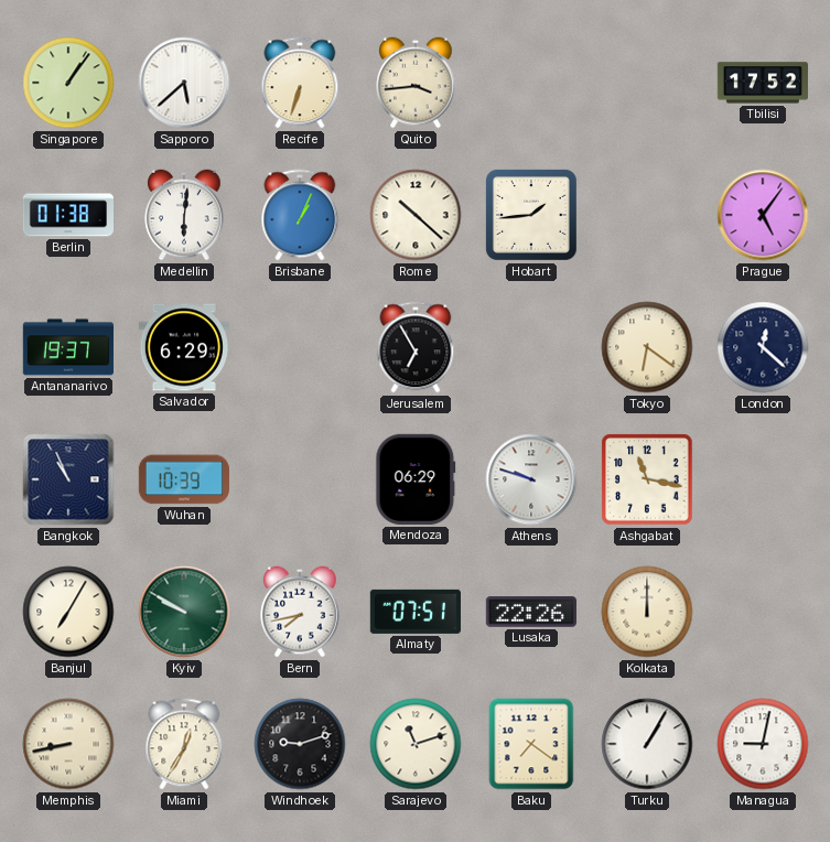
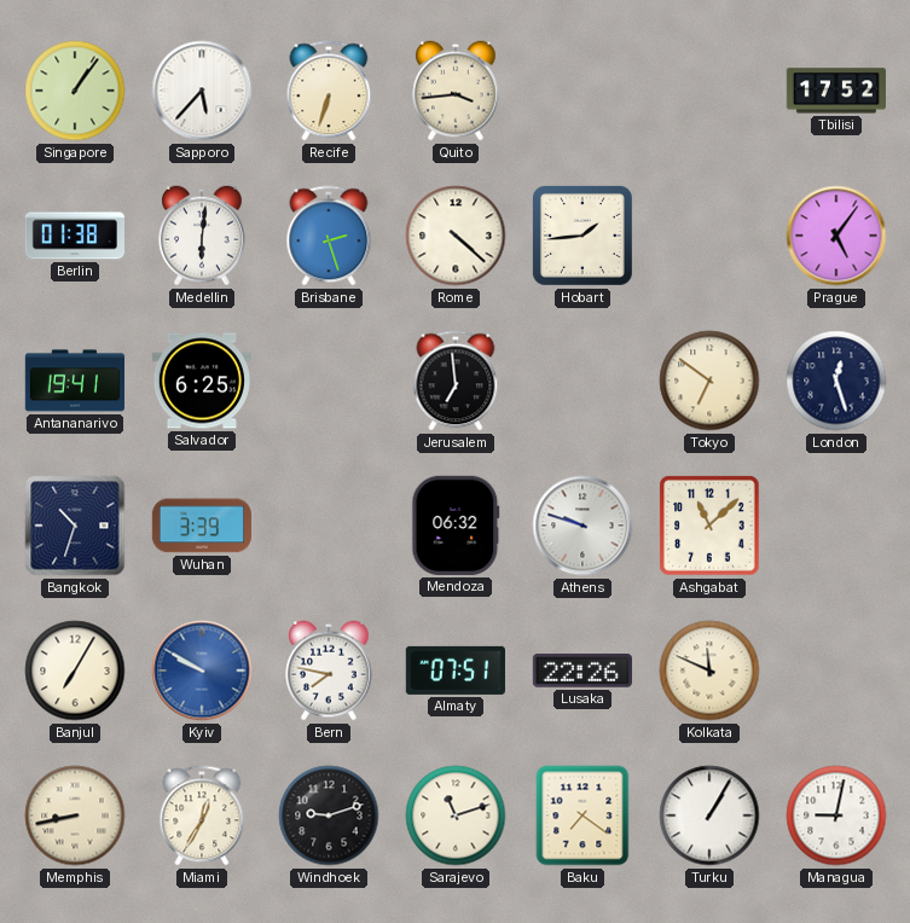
Sapporo: 5:38 -> 5:37 (202, 91)
Brisbane: 1:04 -> 2:27 (329, 236)
Rome: 10:22 -> 4:22 (456, 236)
Antananarivo: 19:37 -> 19:41 (75, 381)
Salvador: 6:29 -> 6:25 (202, 381)
Jerusalem: 6:55 -> 6:59 (456, 381)
Tokyo: 6:21 -> 6:51 (709, 381)
London: 12:22 -> 12:27 (836, 381)
Bangkok: 10:56 -> 10:33 (75, 526)
Wuhan: 10:39 -> 3:39 (202, 526)
Mendoza: 06:29 -> 06:32 (456, 526)
Ashgabat: 11:17 -> 11:08 (709, 526)
Kyiv dial: green -> blue (202, 671)
Bern: 7:43 -> 7:47 (329, 671)
Kolkata: 12:00 -> 11:49 (709, 671)
